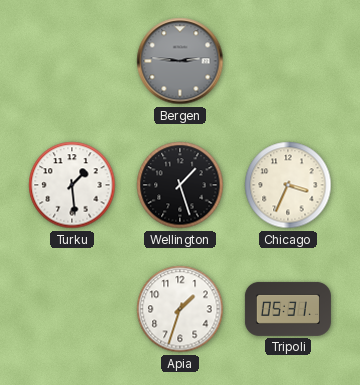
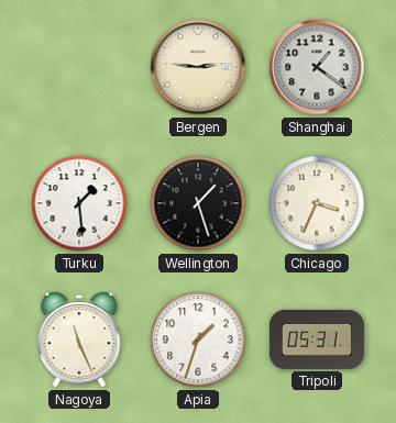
Bergen dial: grey -> cream (198, 67)
Shanghai: none -> 1:21 (317, 67)
Nagoya: none -> 11:26 (79, 339)
